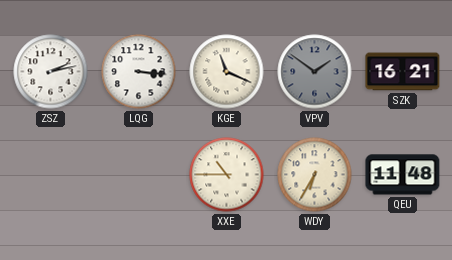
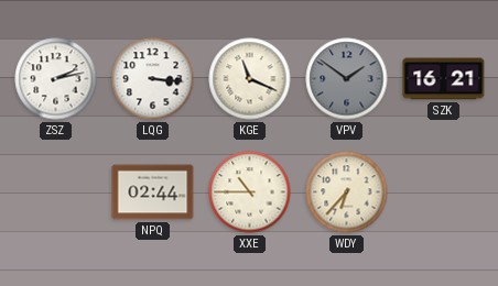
NPQ: none -> 02:44 (153, 193)
WDY: 6:35 -> 6:37 (347, 193)
QEU: 11:48 -> none (403, 175)
